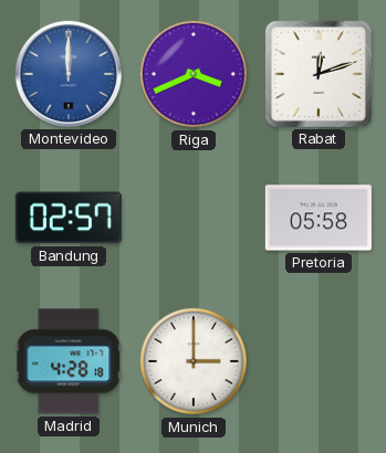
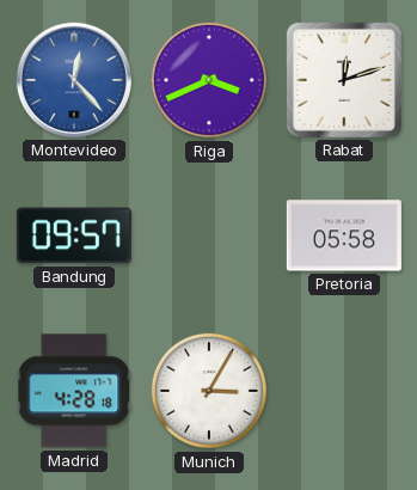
Montevideo: 12:00 -> 12:23 (74, 80)
Bandung: 02:57 -> 09:57 (74, 235)
Munich: 3:00 -> 3:05 (209, 391)
